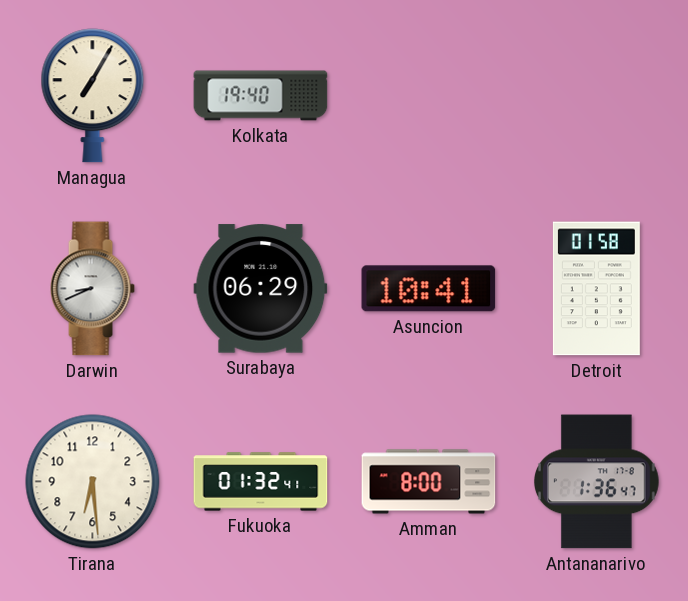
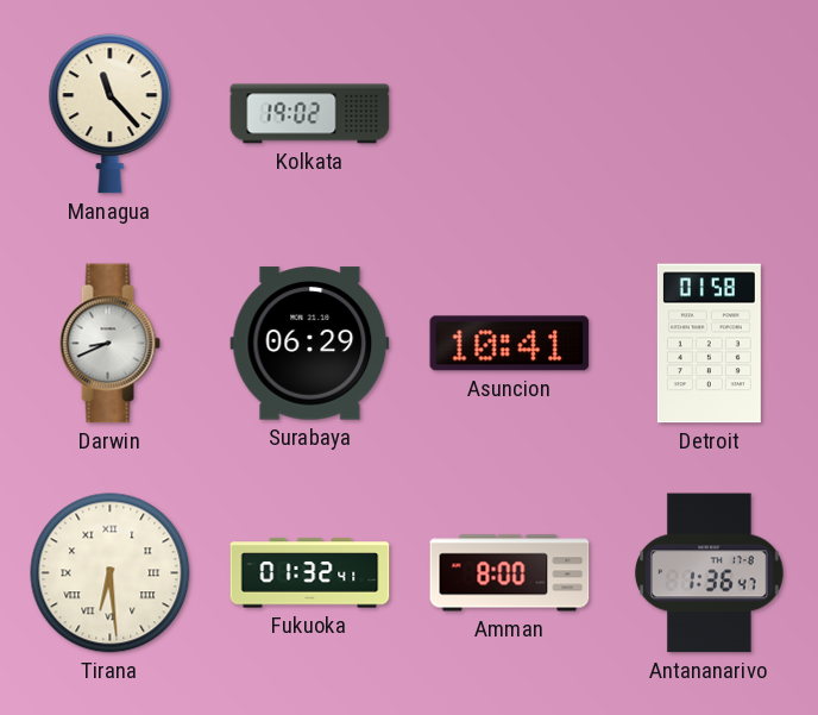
Managua: 7:05 -> 11:23 (111, 114)
Kolkata: 19:40 -> 19:02 (310, 114)
Tirana numerals: Arabic -> Roman (111, 573)
